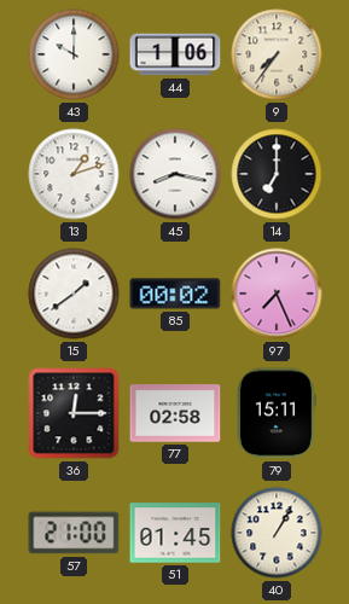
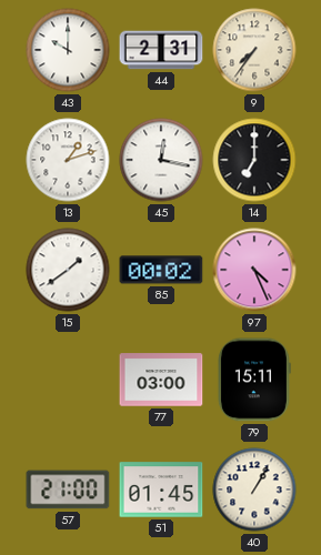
44: 1:06 -> 2:31 (161, 50)
45: 8:17 -> 12:17 (161, 160)
97: 7:26 -> 4:26 (254, 270)
36: 12:15 -> none (74, 413)
77: 02:58 -> 03:00 (161, 380)
